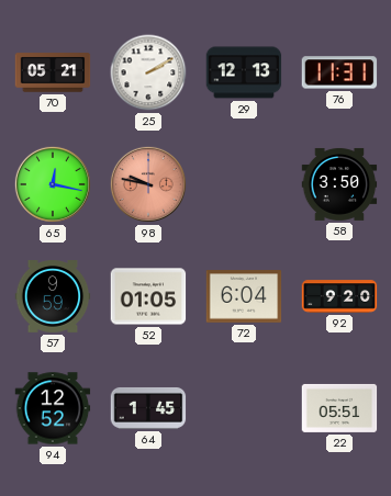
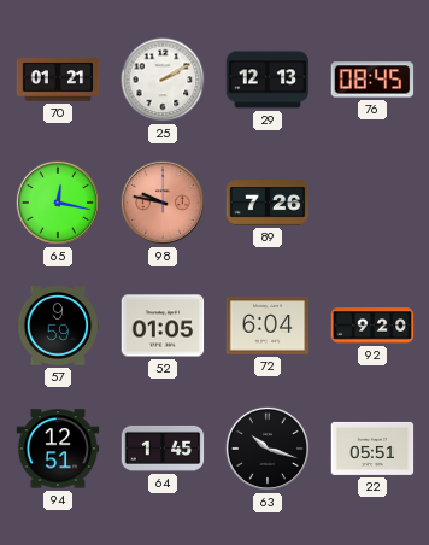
70: 05:21 -> 01:21 (58, 80)
76: 11:31 -> 08:45 (372, 80)
89: none -> 7:26 (268, 203)
58: 3:50 -> none (339, 184)
94: 12:52 -> 12:51 (58, 449)
63: none -> 10:18 (268, 449)
